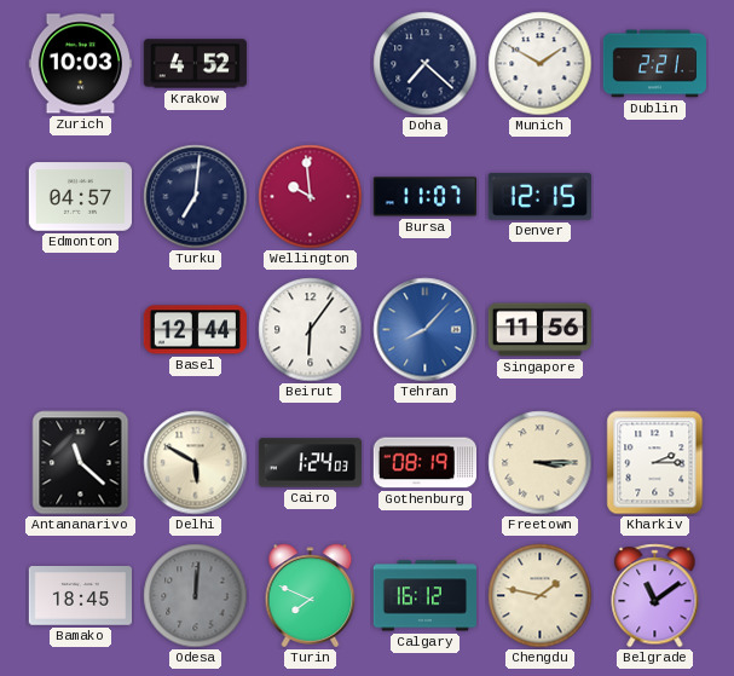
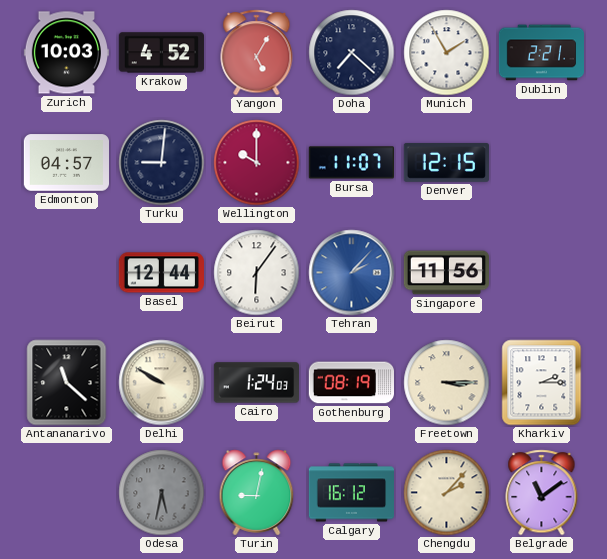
Yangon: none -> 5:05 (257, 53)
Munich: 1:50 -> 1:55 (447, 53)
Turku: 7:01 -> 9:01 (162, 163)
Wellington: 9:59 -> 10:00 (257, 163)
Tehran: 8:07 -> 2:07 (352, 273)
Delhi: 5:50 -> 9:50 (162, 383)
Bamako: 18:45 -> none (80, 596)
Odesa: 12:01 -> 5:32 (162, 493)
Turin: 7:49 -> 9:02 (257, 493)
Chengdu: 1:47 -> 2:07 (447, 493)
